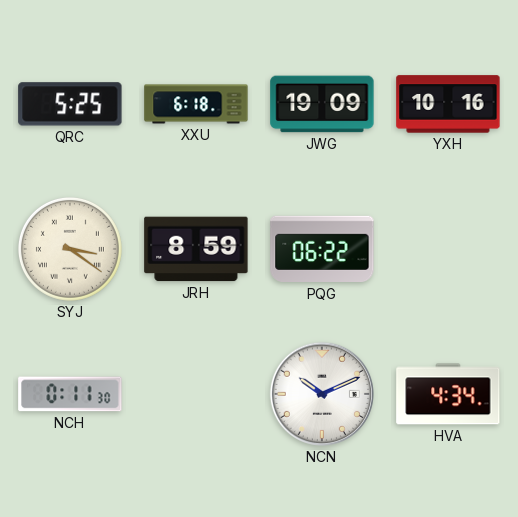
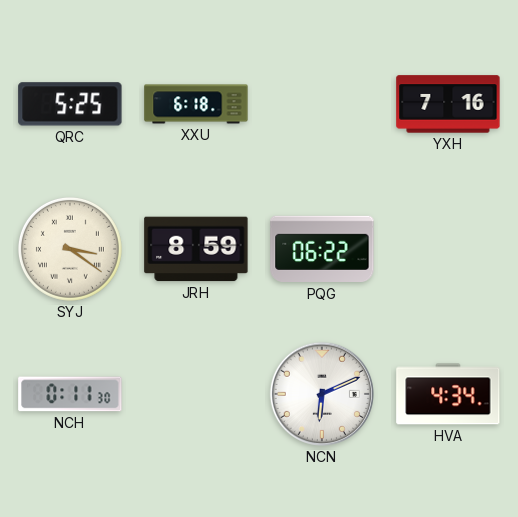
JWG: 19:09 -> none (322, 104)
YXH: 10:16 -> 7:16 (448, 104)
NCN: 10:11 -> 6:11 (322, 394)
